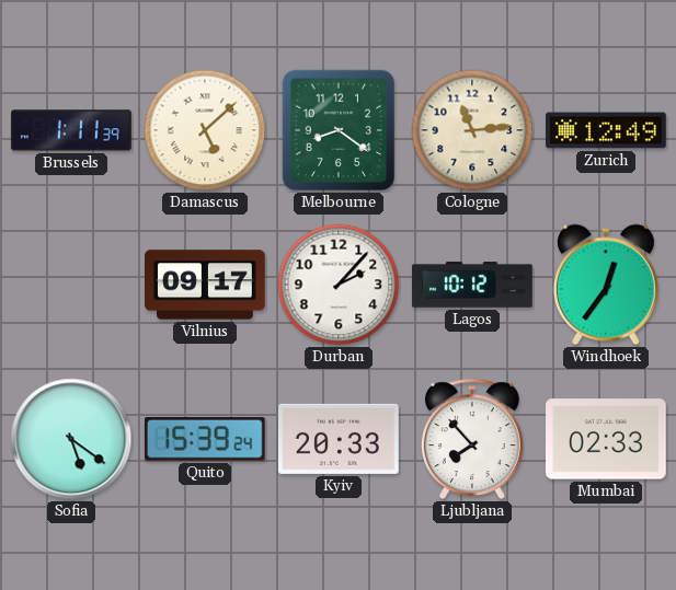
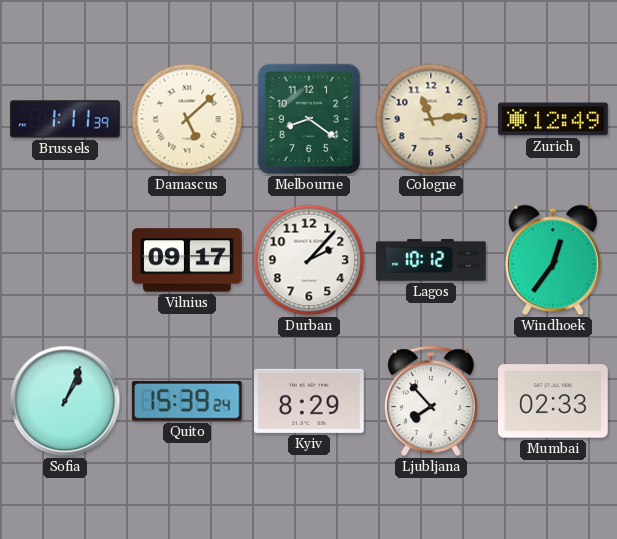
Sofia: 5:21 -> 1:04 (65, 401)
Kyiv: 20:33 -> 8:29 (310, 401)
